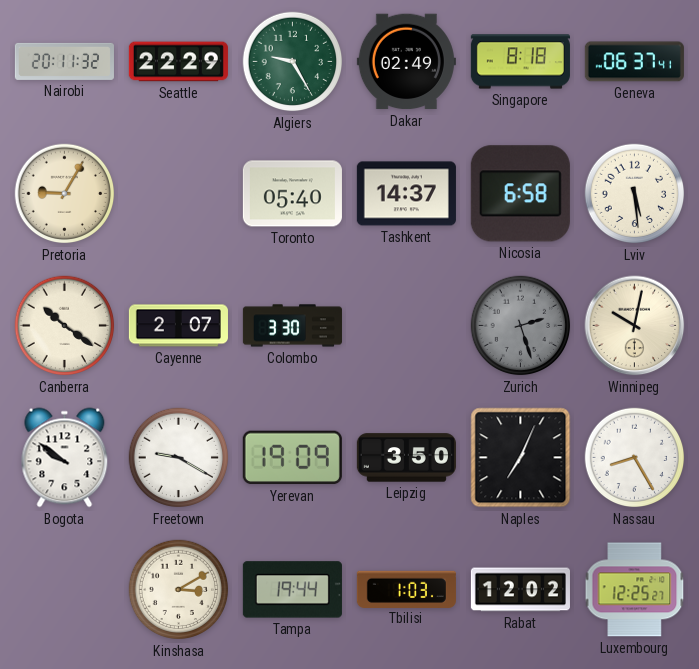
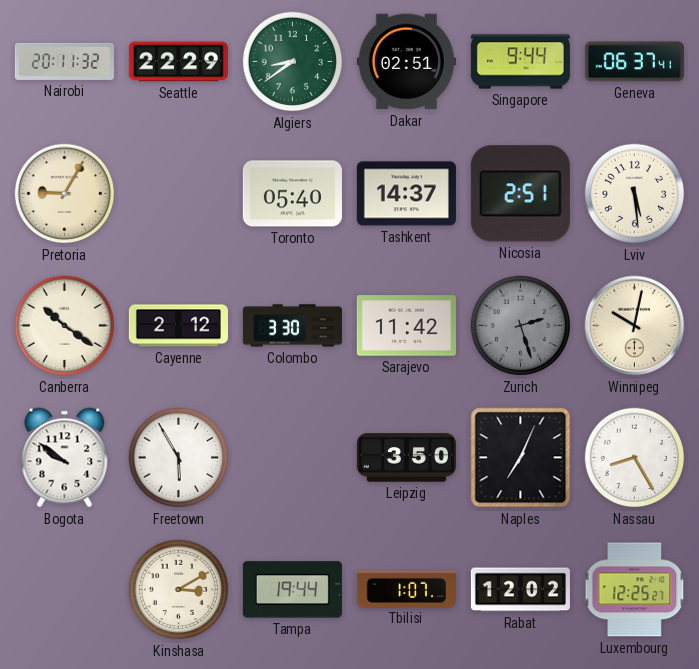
Algiers: 9:25 -> 8:39 (293, 62)
Dakar: 02:49 -> 02:51 (406, 62)
Singapore: 8:18 -> 9:44 (520, 62)
Nicosia: 6:58 -> 2:51 (520, 194)
Cayenne: 2:07 -> 2:12 (178, 326)
Sarajevo: none -> 11:42 (406, 326)
Freetown: 9:20 -> 5:55 (179, 458)
Yerevan: 19:09 -> none (292, 458)
Tbilisi: 1:03 -> 1:07 (406, 589)
